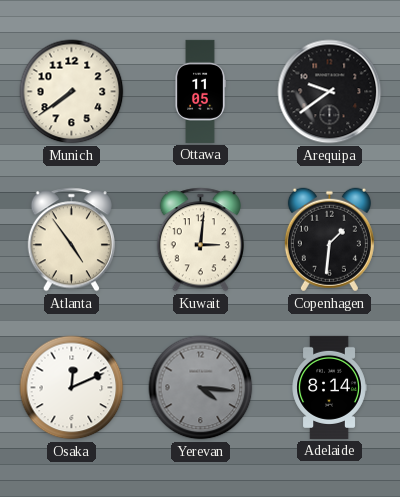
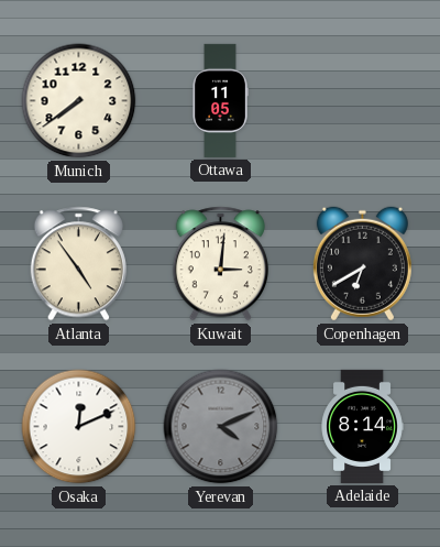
Arequipa: 9:39 -> none (330, 92)
Copenhagen: 1:31 -> 6:40 (362, 264)
Yerevan: 4:16 -> 4:11 (221, 427)
